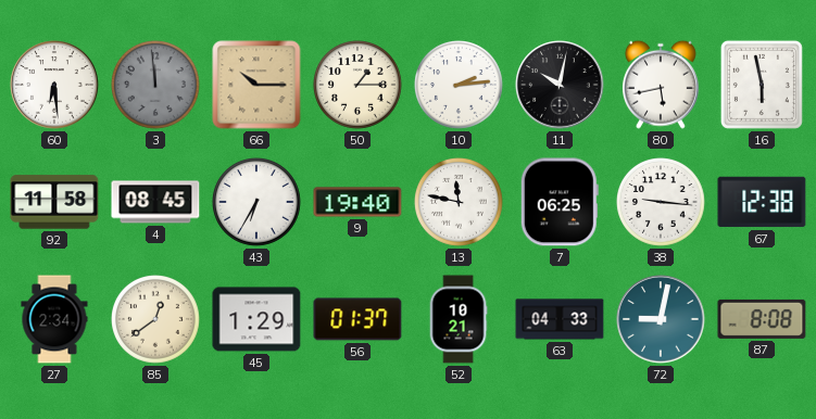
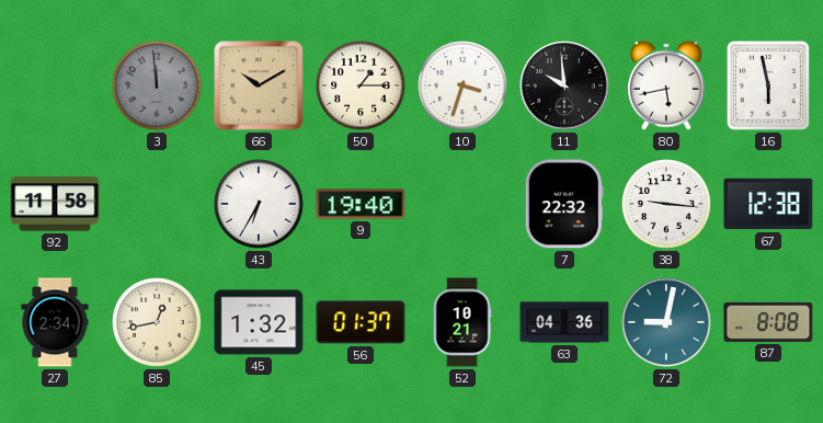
60: 6:29 -> none (54, 85)
66: 10:15 -> 10:10 (259, 85)
10: 2:14 -> 3:33 (464, 87)
11: 10:02 -> 9:59 (564, 85)
4: 08:45 -> none (155, 202)
13: 11:47 -> none (460, 203)
7: 06:25 -> 22:32 (564, 204)
85: 12:39 -> 12:43 (158, 323)
45: 1:29 -> 1:32 (259, 322)
63: 04:33 -> 04:36 (564, 322)
